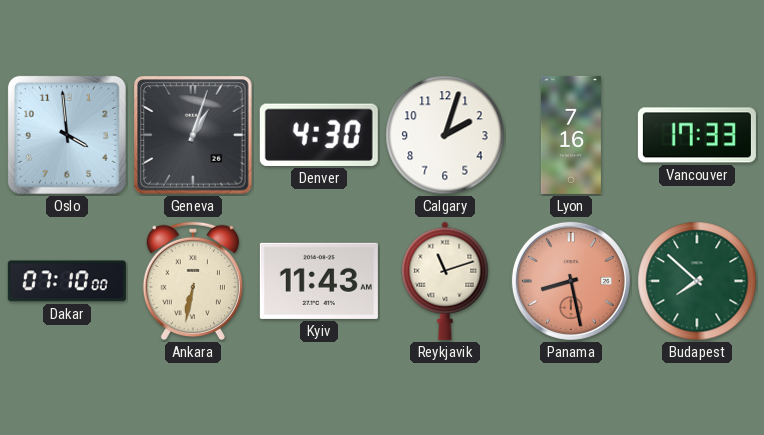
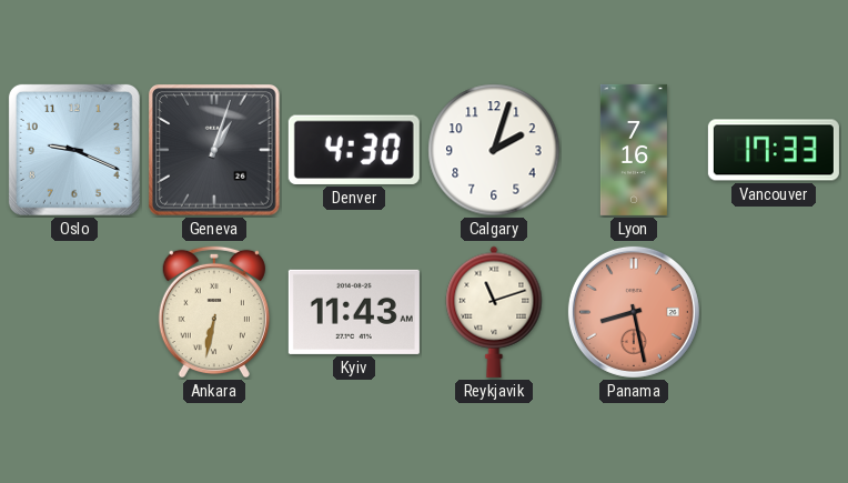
Oslo: 3:59 -> 9:19 (74, 150)
Dakar: 07:10 -> none (67, 281)
Budapest: 7:52 -> none (697, 281)
